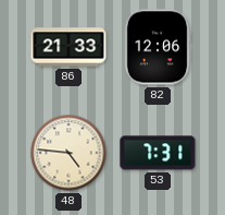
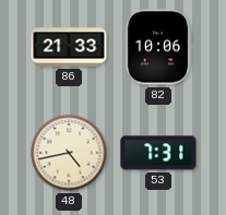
82: 12:06 -> 10:06 (158, 47)
48: 4:46 -> 4:43 (69, 153)
